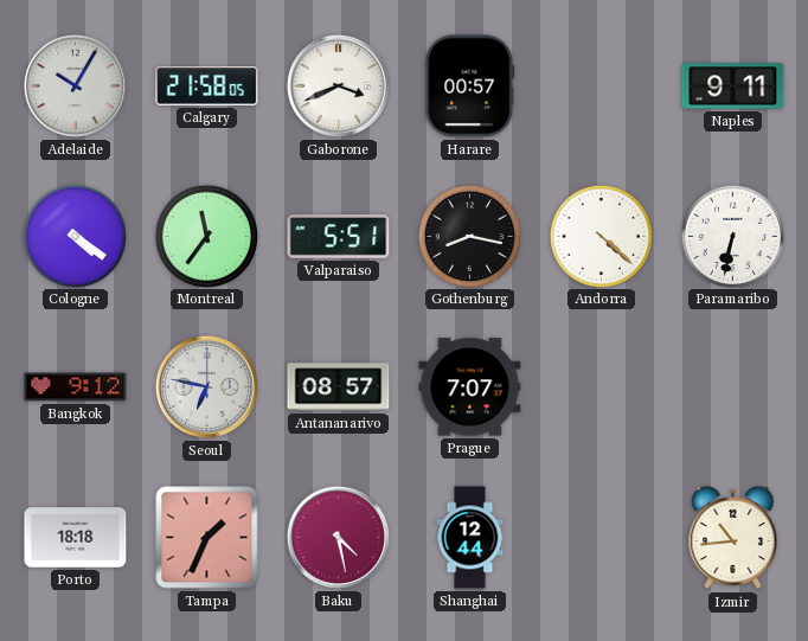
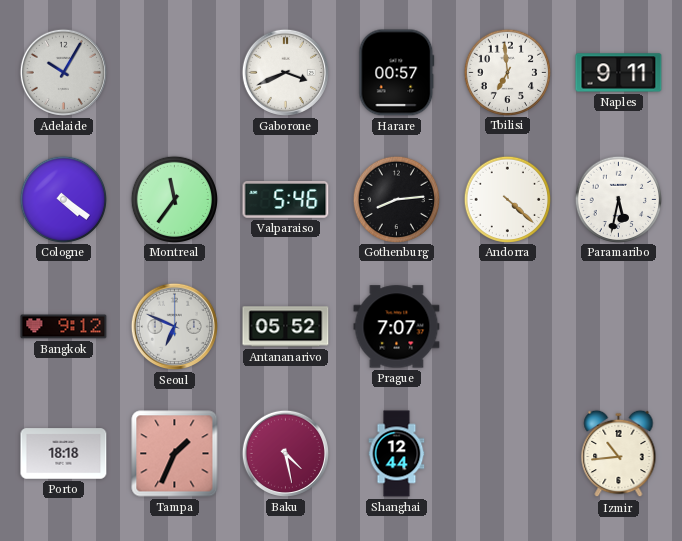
Calgary: 21:58 -> none (207, 86)
Tbilisi: none -> 6:59 (507, 72)
Valparaiso: 5:51 -> 5:46 (286, 200)
Gothenburg: 8:17 -> 8:14 (396, 199)
Paramaribo: 6:32 -> 5:32 (618, 199)
Seoul: 6:47 -> 6:49 (174, 326)
Antananarivo: 08:57 -> 05:52 (286, 327)
